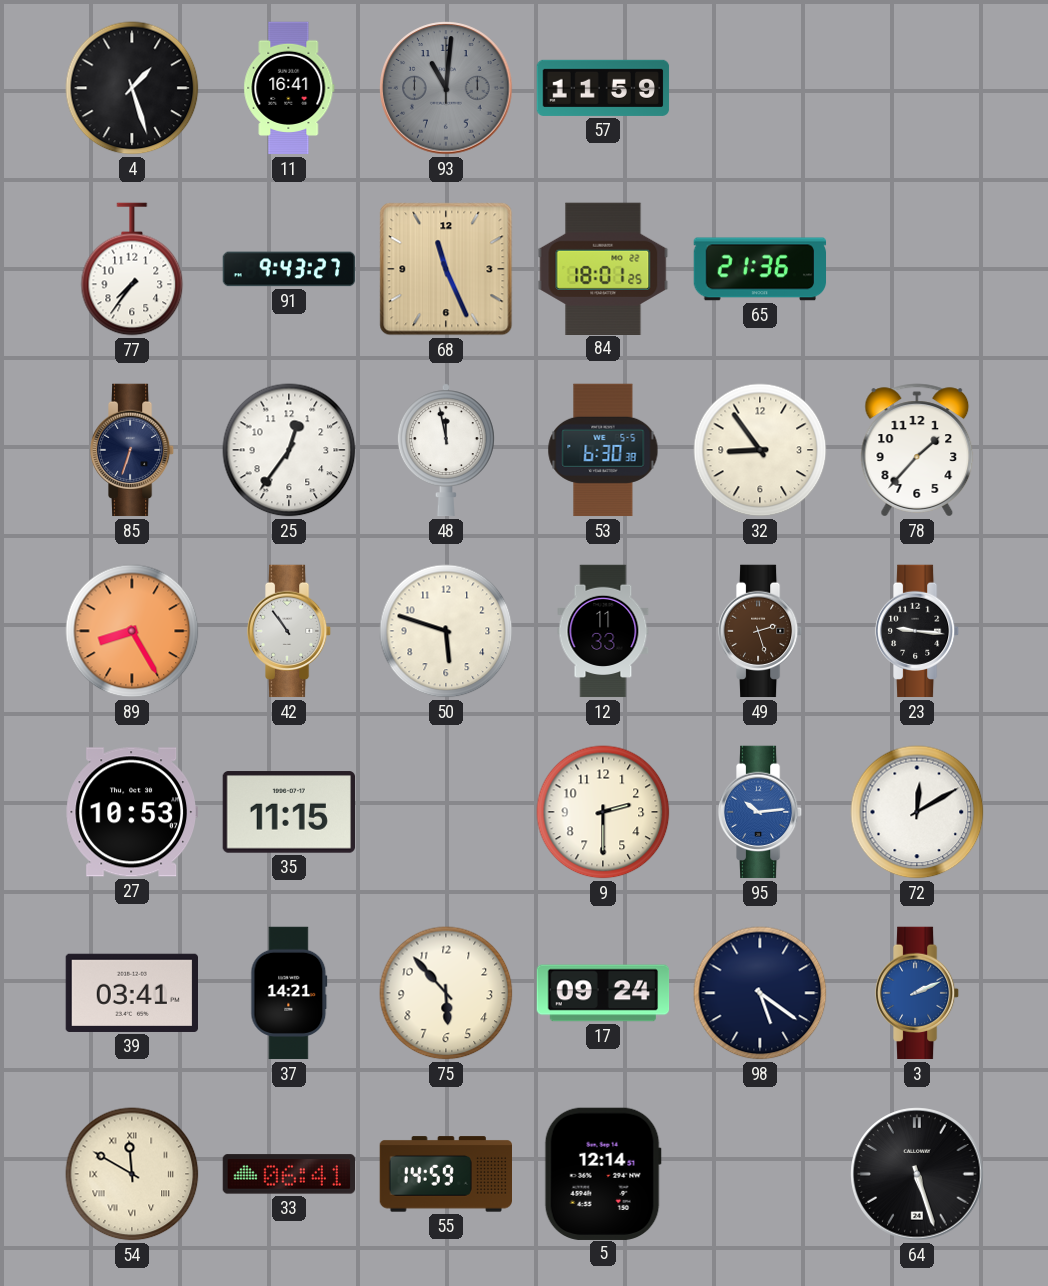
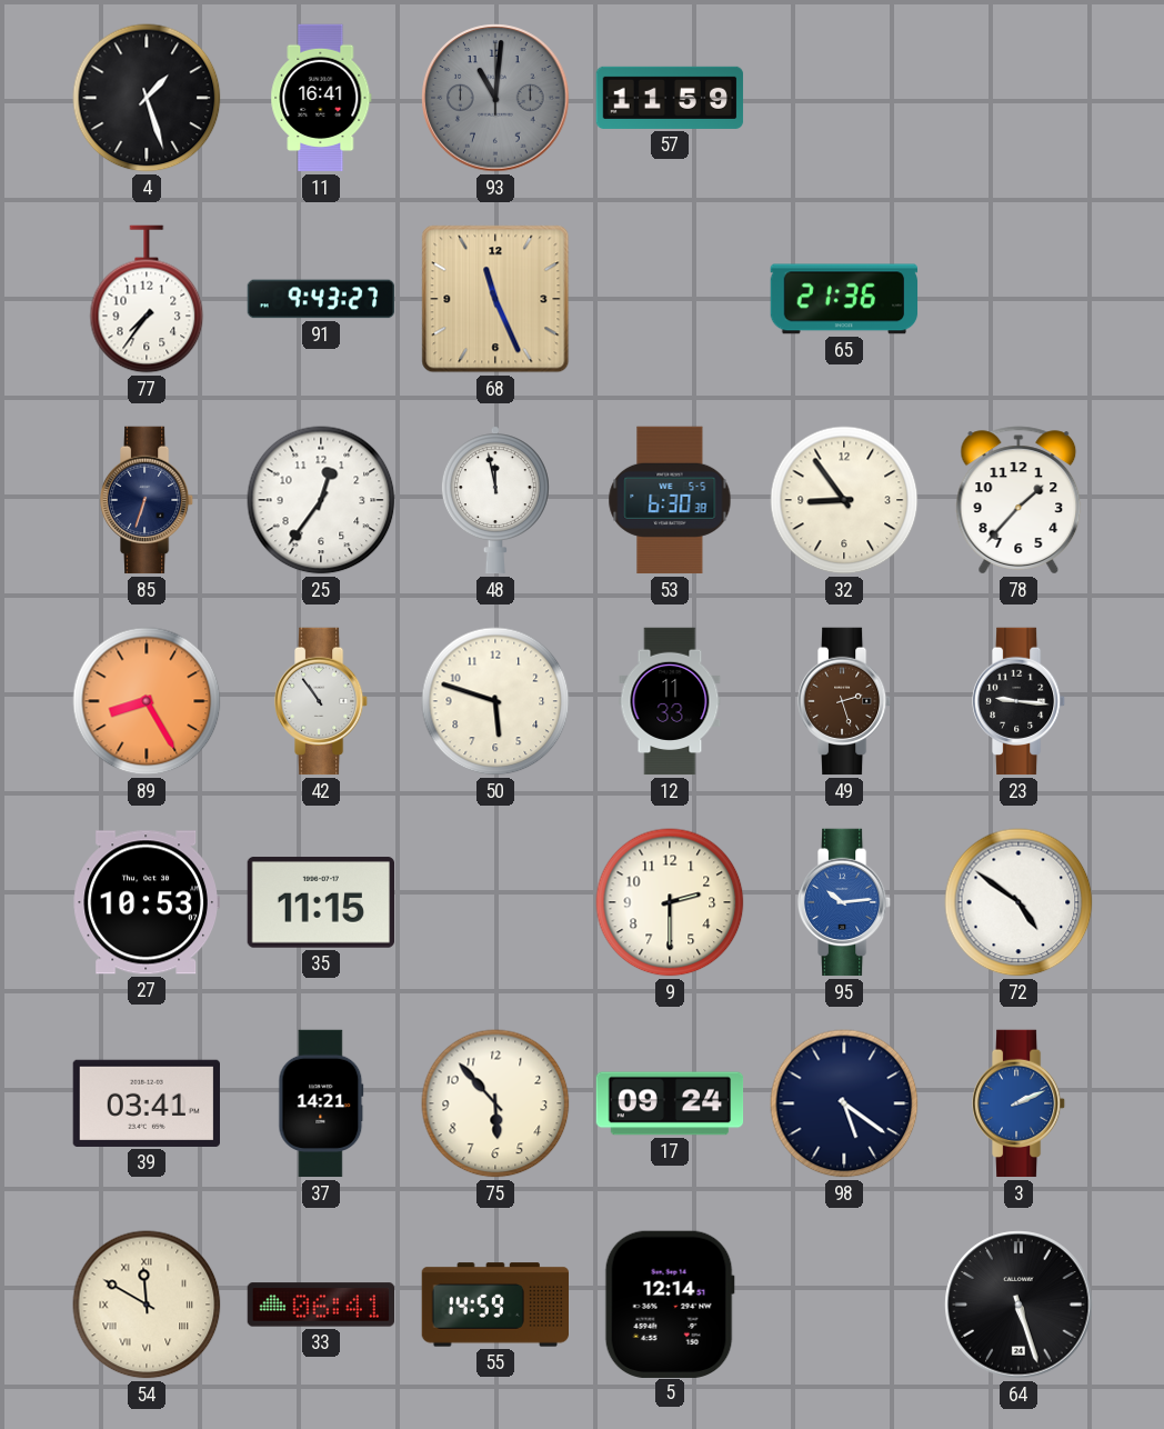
84: 18:01 -> none (603, 268)
72: 12:10 -> 4:51 (1018, 902)
